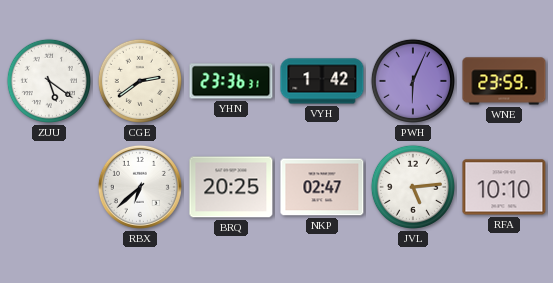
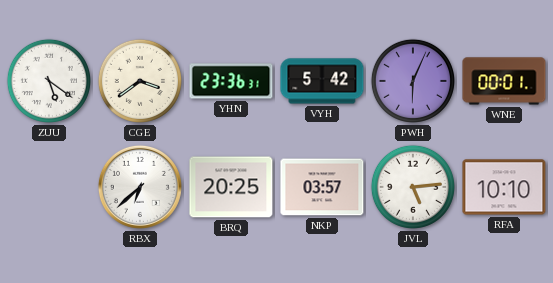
CGE: 2:39 -> 3:39 (140, 81)
VYH: 1:42 -> 5:42 (322, 81)
WNE: 23:59 -> 00:01 (504, 81)
NKP: 02:47 -> 03:57 (322, 187)
